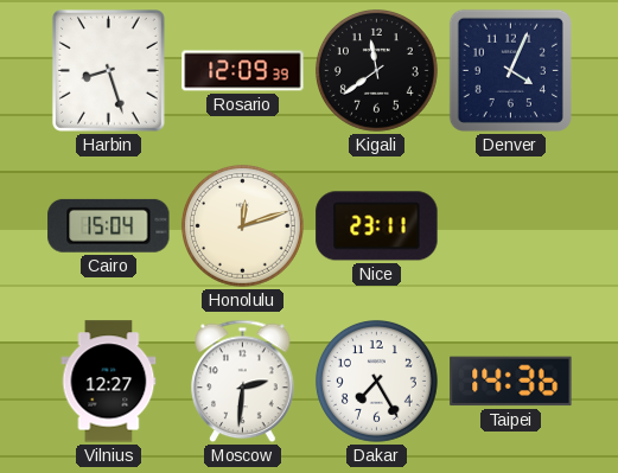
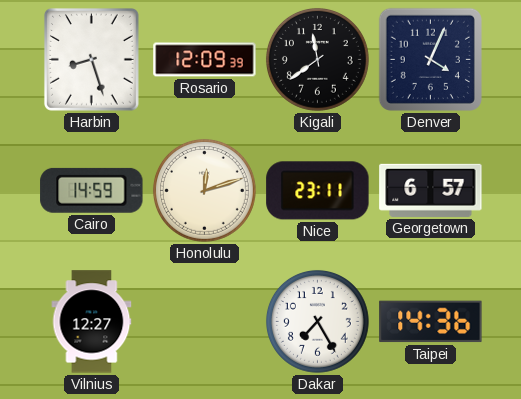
Cairo: 15:04 -> 14:59 (92, 190)
Georgetown: none -> 6:57 (431, 190)
Moscow: 2:31 -> none (243, 382)
